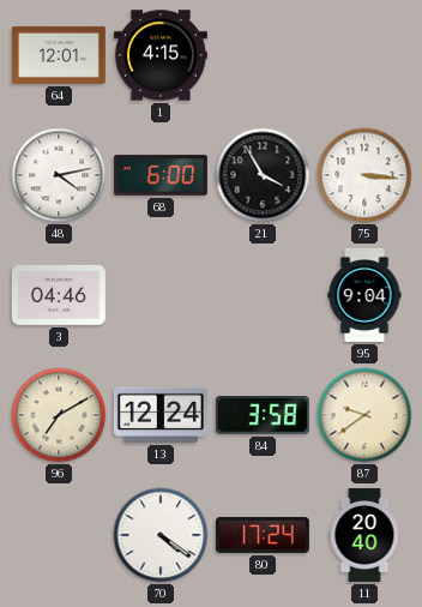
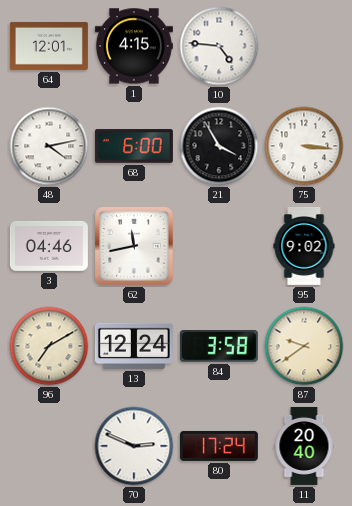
10: none -> 4:46 (219, 46)
62: none -> 11:43 (134, 246)
95: 9:04 -> 9:02 (304, 246)
70: 4:21 -> 2:49 (134, 446)
